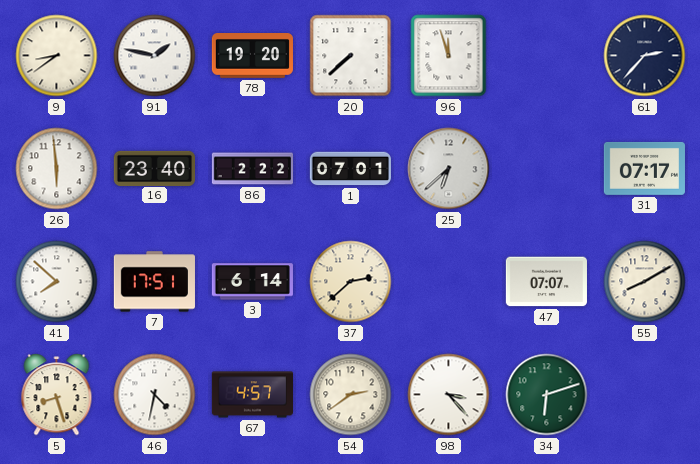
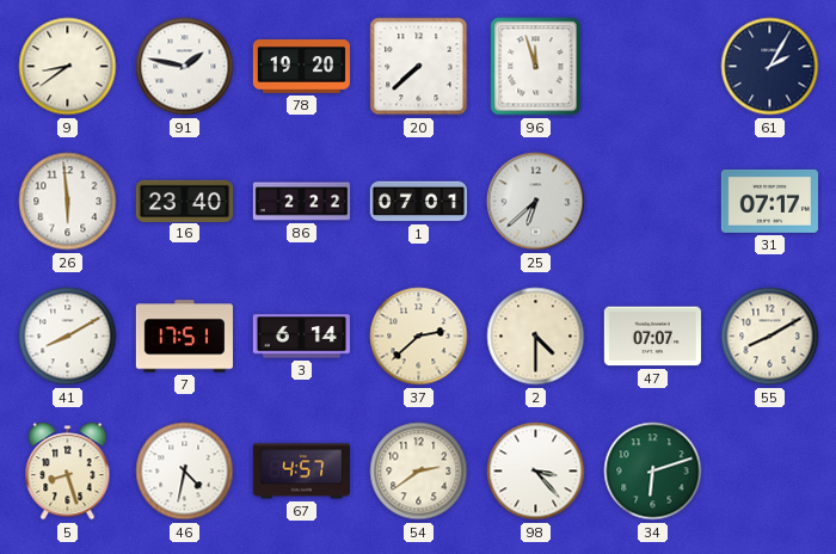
61: 2:37 -> 2:05 (770, 67)
41: 7:52 -> 8:10 (68, 337)
2: none -> 4:30 (536, 337)
